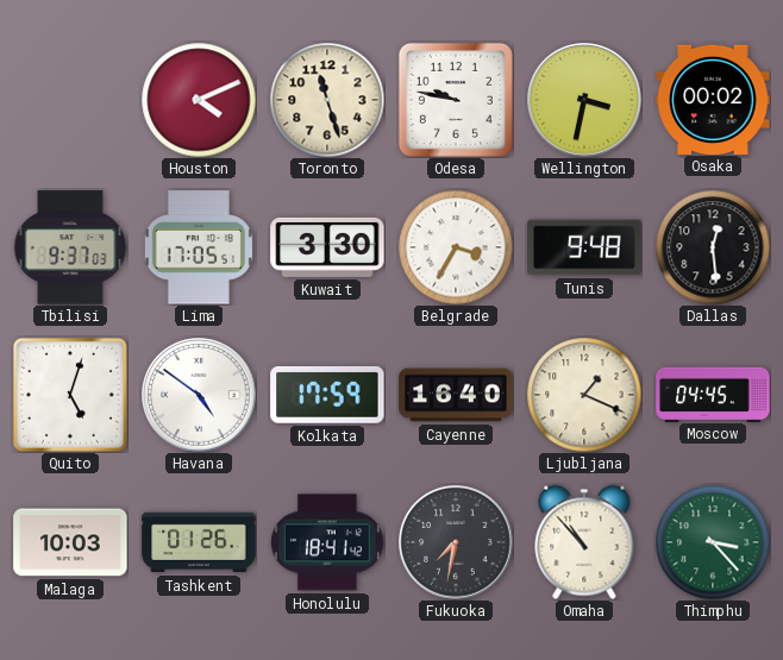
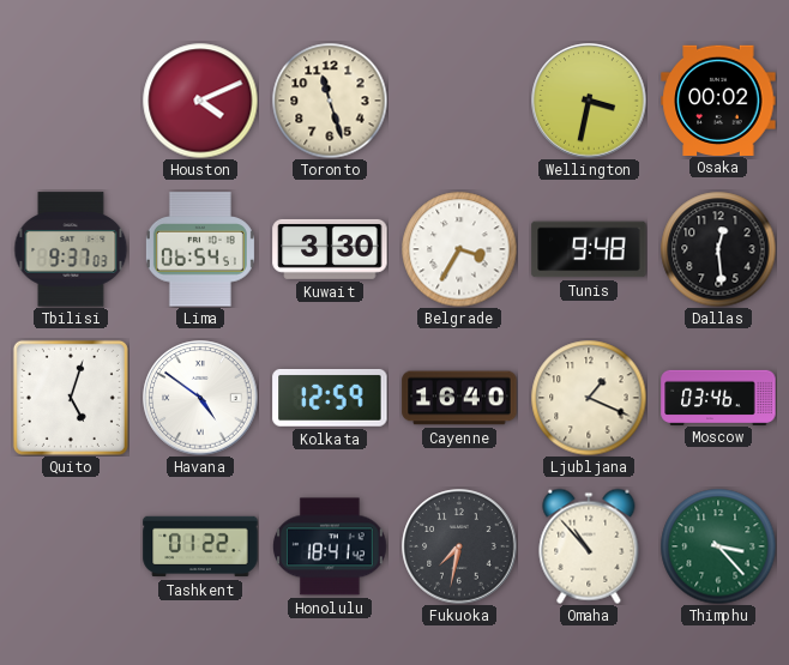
Odesa: 9:47 -> none (456, 100)
Lima: 17:05 -> 06:54 (200, 249)
Kolkata: 17:59 -> 12:59 (330, 398)
Moscow: 04:45 -> 03:46 (718, 397)
Malaga: 10:03 -> none (70, 542)
Tashkent: 01:26 -> 01:22 (200, 546)
